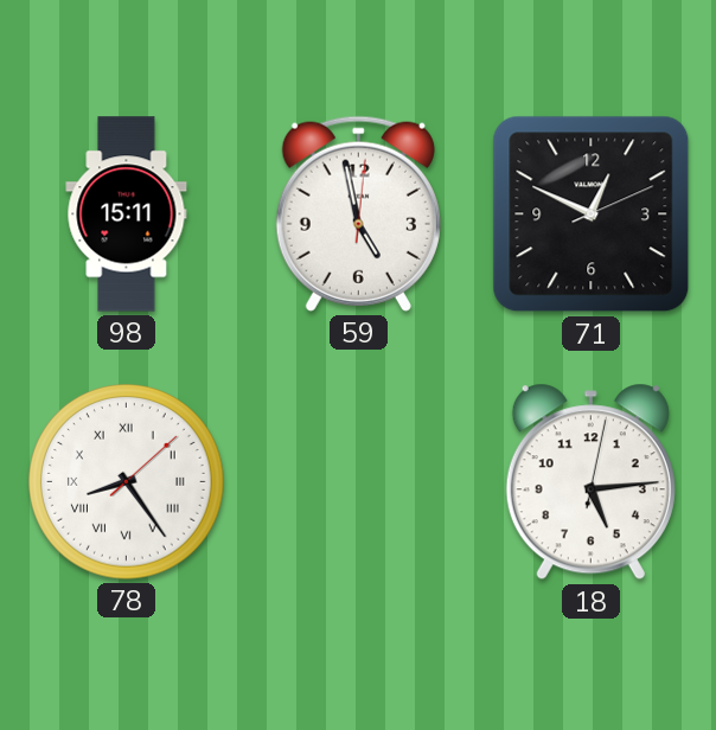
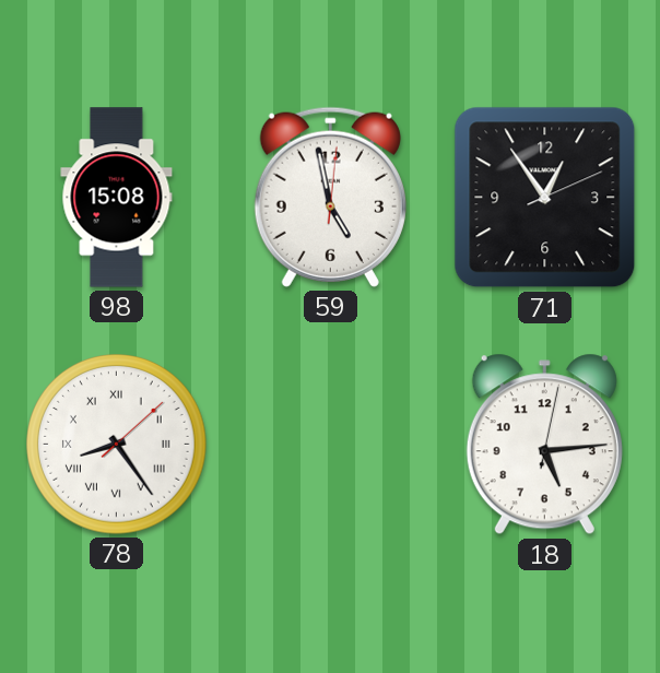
98: 15:11 -> 15:08 (117, 198)
71: 12:49 -> 12:54 (545, 198)
